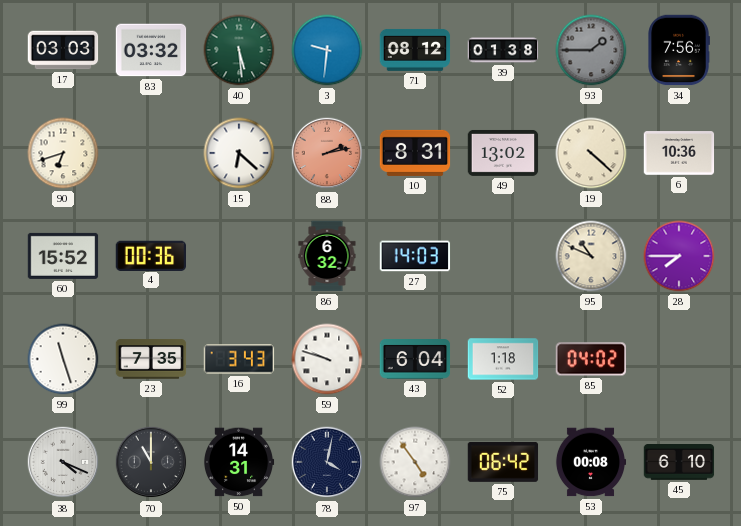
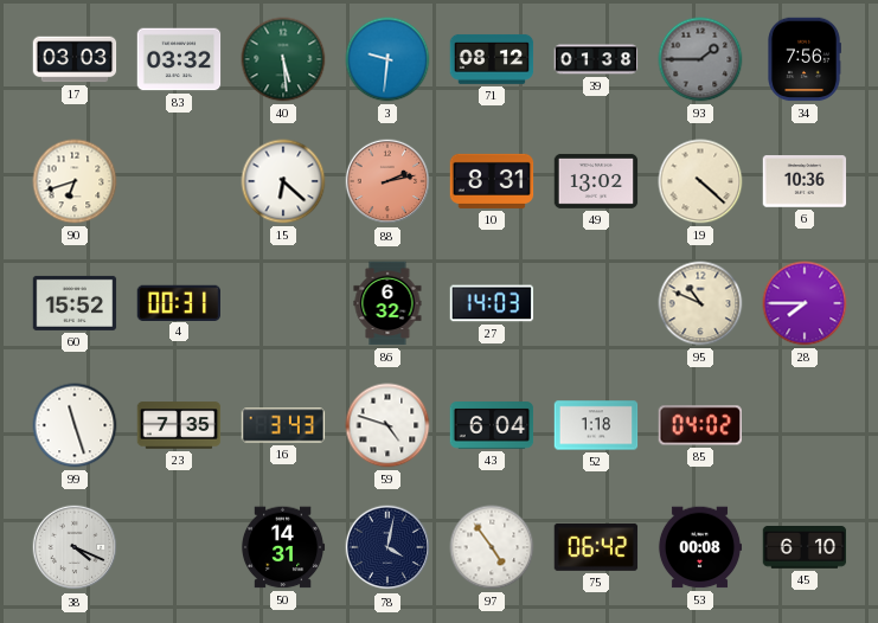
4: 00:36 -> 00:31 (178, 302)
59: 9:48 -> 4:48 (387, 425)
70: 11:00 -> none (151, 462)
